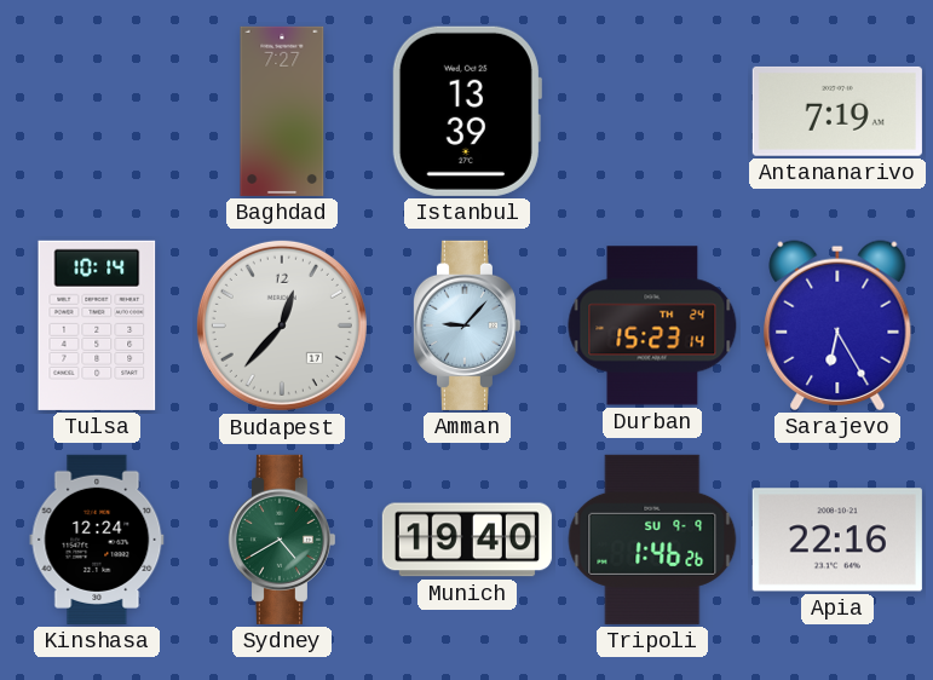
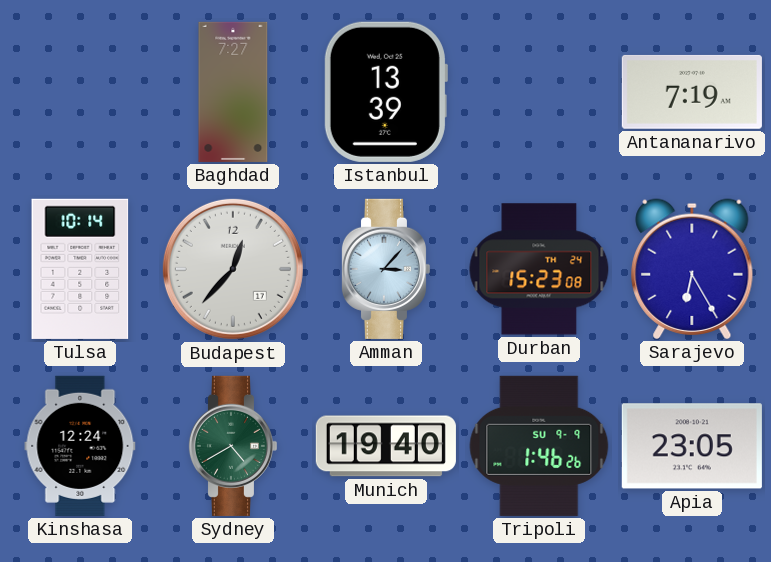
Amman: 9:07 -> 3:07 (385, 269)
Durban: 15:23:14 -> 15:23:08 (539, 269)
Apia: 22:16 -> 23:05 (692, 446)
